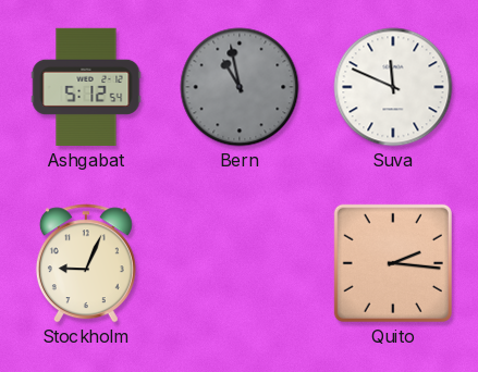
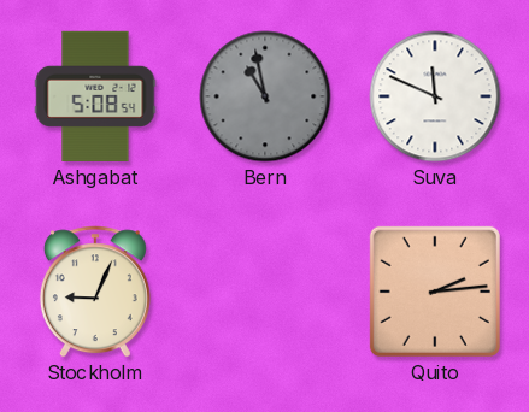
Ashgabat: 5:12 -> 5:08 (95, 96)
Quito: 2:16 -> 2:14 (435, 292)
